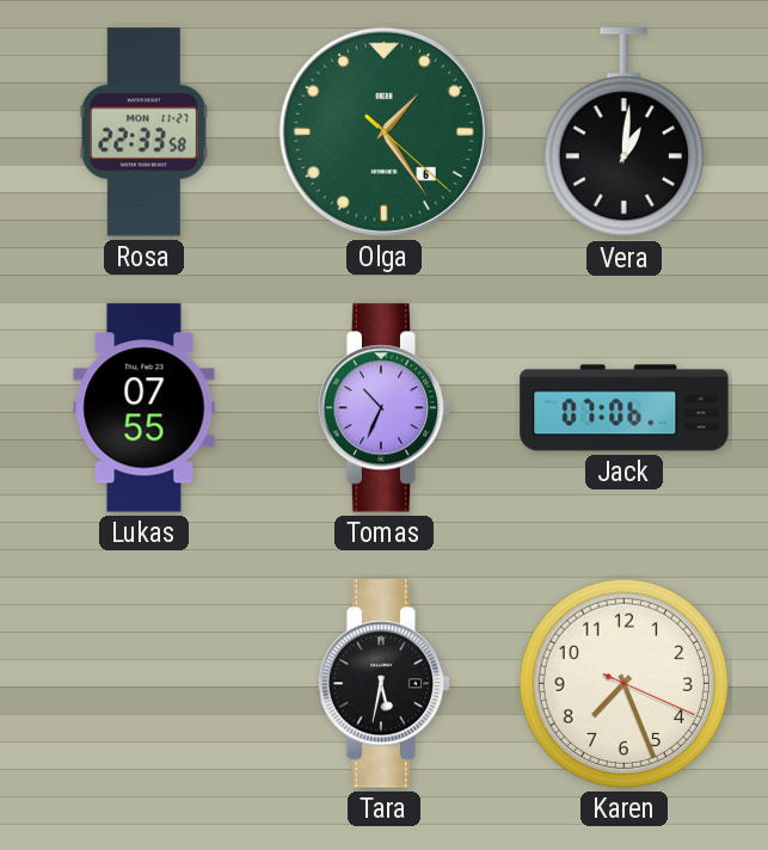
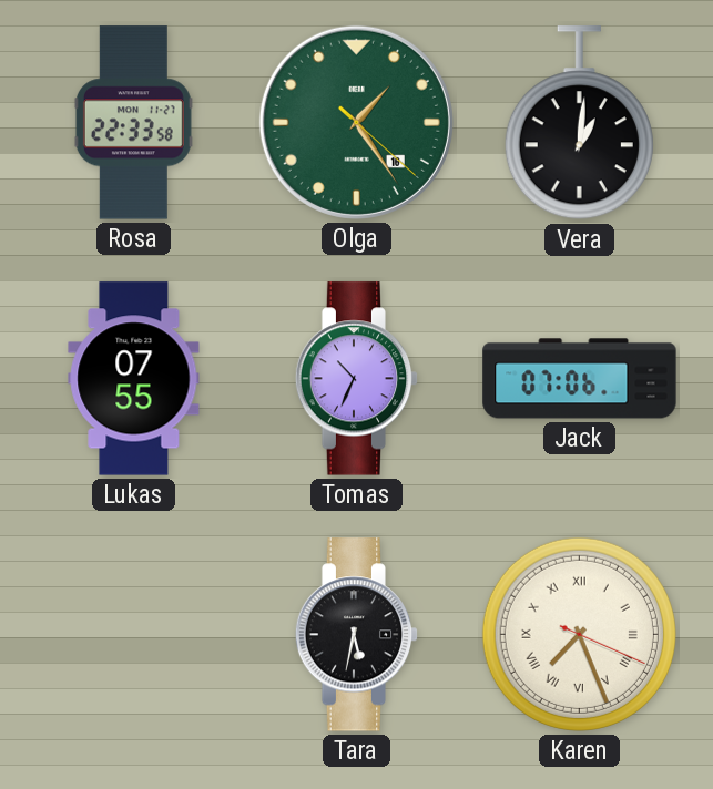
Olga date: 6 -> 16 (356, 122)
Karen numerals: Arabic -> Roman (579, 634)
